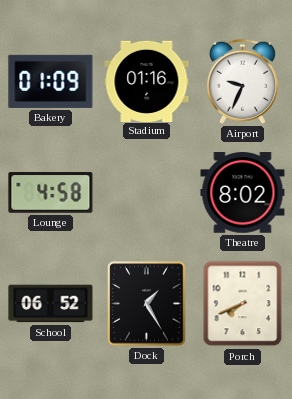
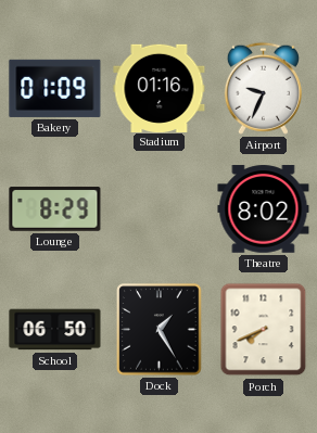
Lounge: 4:58 -> 8:29 (55, 209)
School: 06:52 -> 06:50 (55, 330)
